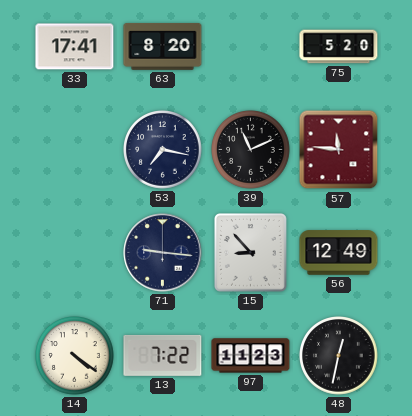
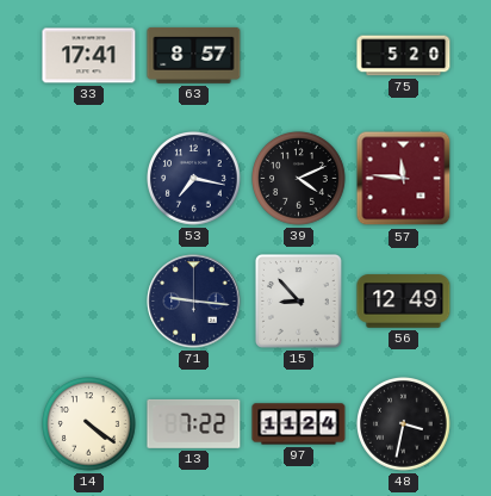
63: 8:20 -> 8:57 (194, 55)
39: 11:11 -> 4:11 (299, 179)
97: 11:23 -> 11:24 (299, 424)
48: 12:32 -> 3:32 (404, 424)
